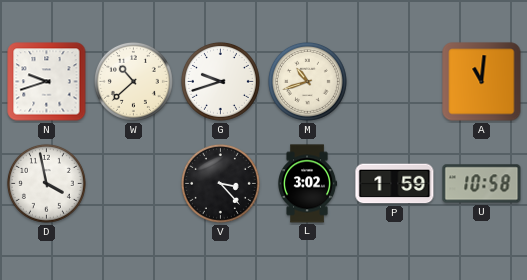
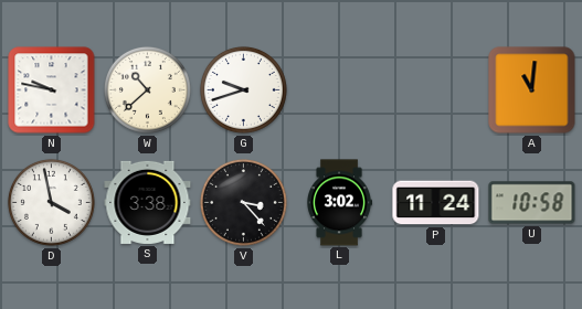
N: 9:42 -> 9:47 (52, 90)
M: 10:42 -> none (307, 81)
S: none -> 3:38 (148, 202)
P: 1:59 -> 11:24 (436, 203)
